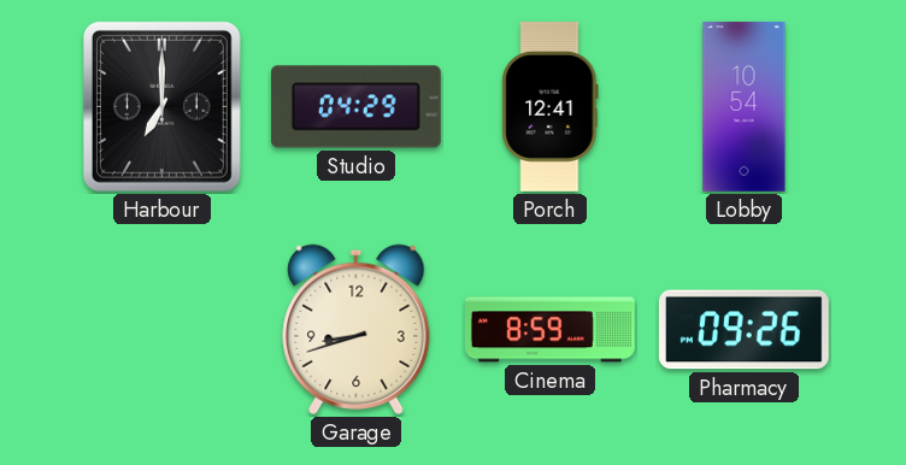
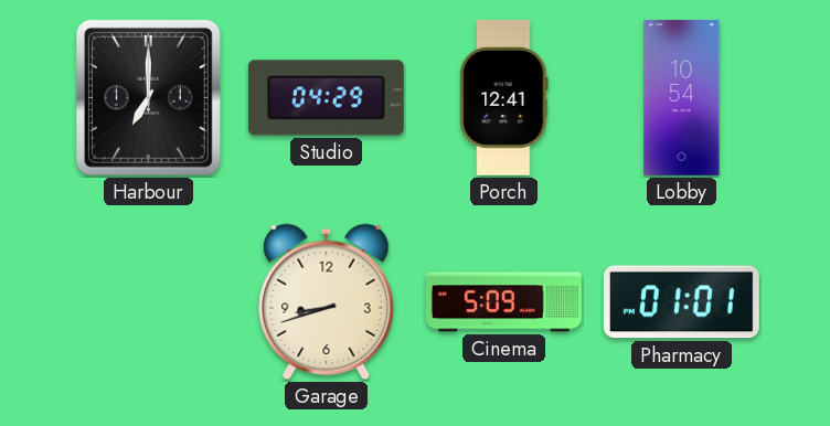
Cinema: 8:59 -> 5:09 (503, 302)
Pharmacy: 09:26 -> 01:01 (681, 302)
